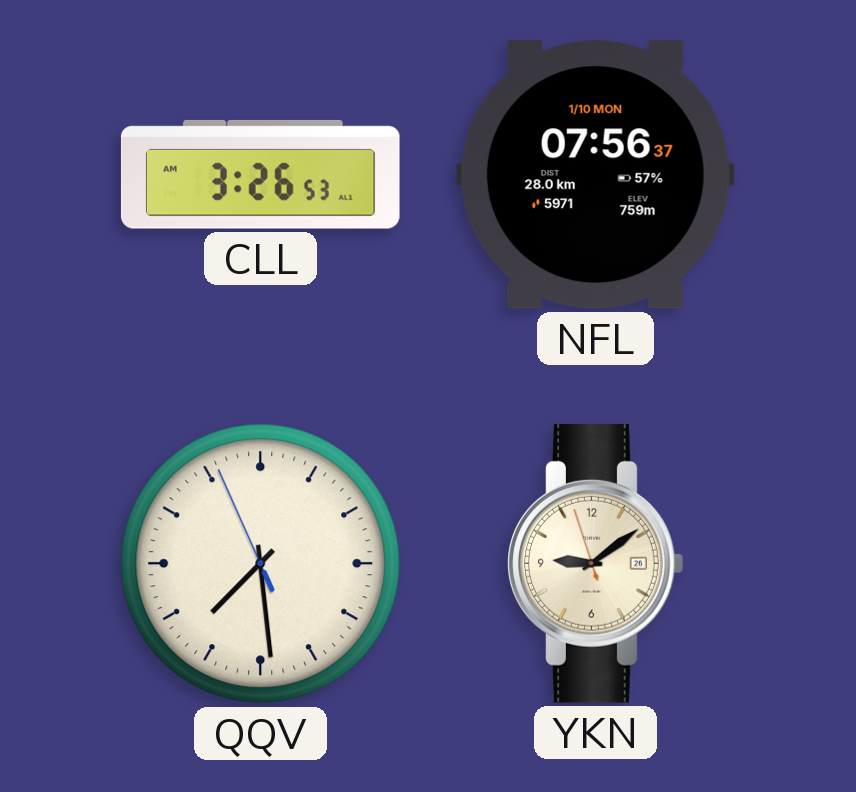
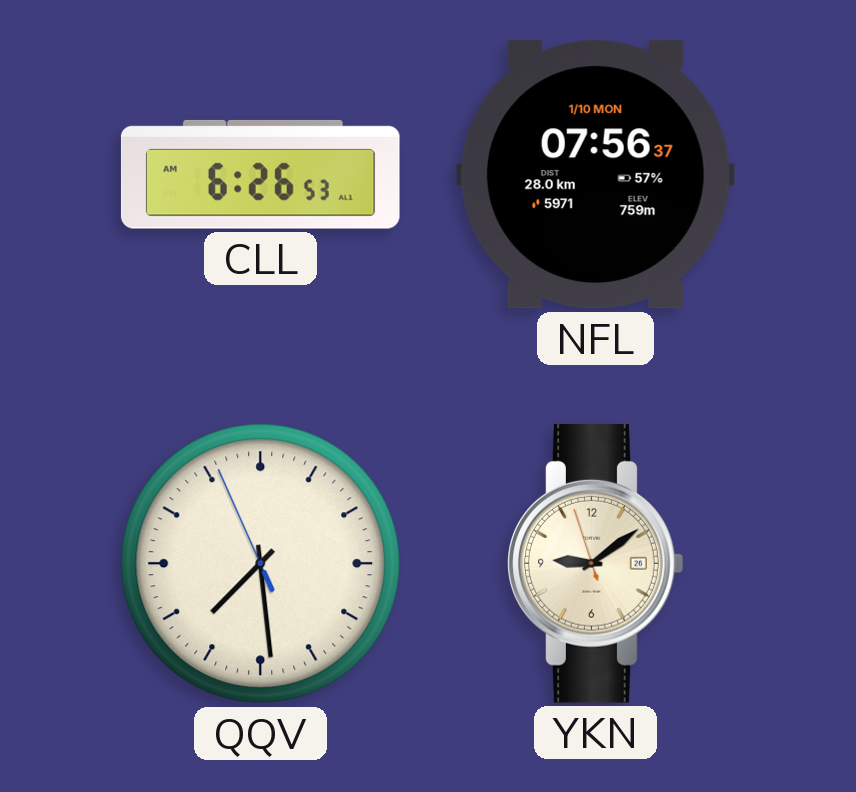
CLL: 3:26 -> 6:26 (260, 174)
